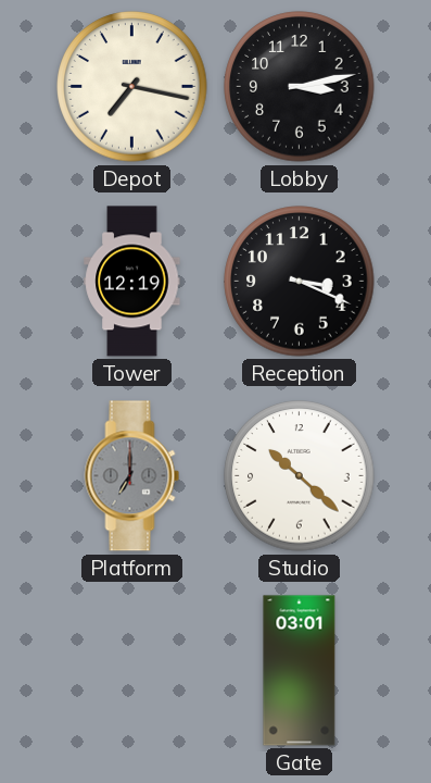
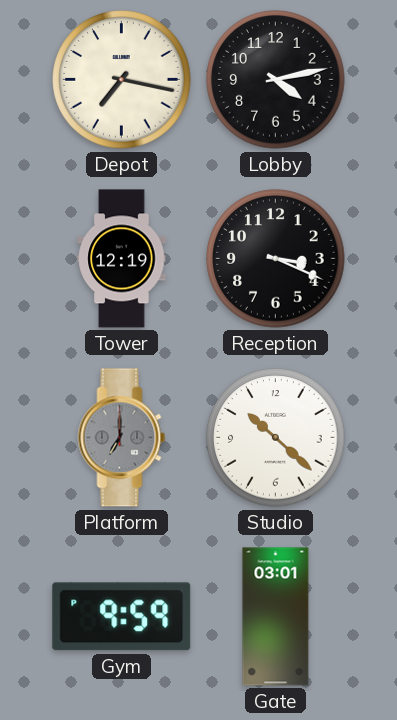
Lobby: 3:13 -> 4:13 (276, 80)
Gym: none -> 9:59 (122, 617)
